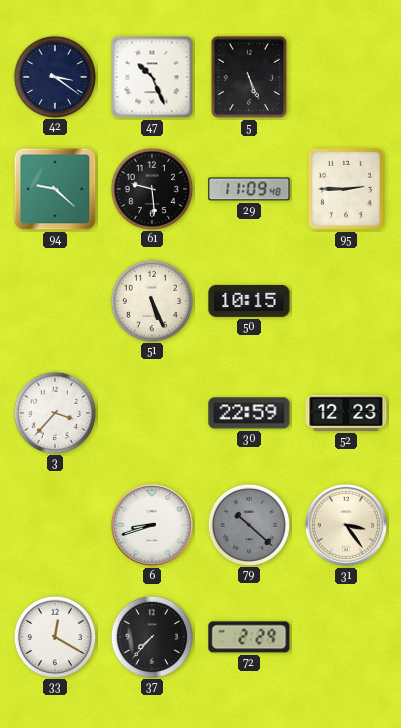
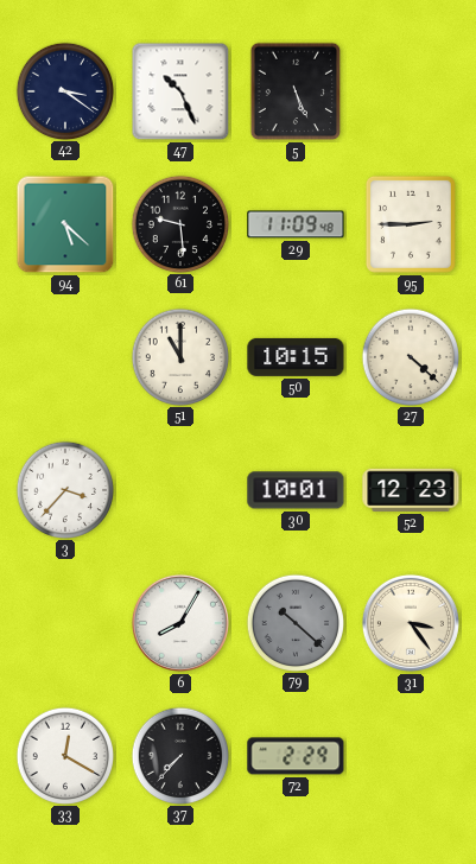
94: 9:22 -> 5:22 (65, 224)
51: 5:26 -> 11:00 (179, 356)
27: none -> 4:22 (410, 356)
30: 22:59 -> 10:01 (296, 490)
6: 8:42 -> 8:05 (180, 623)
